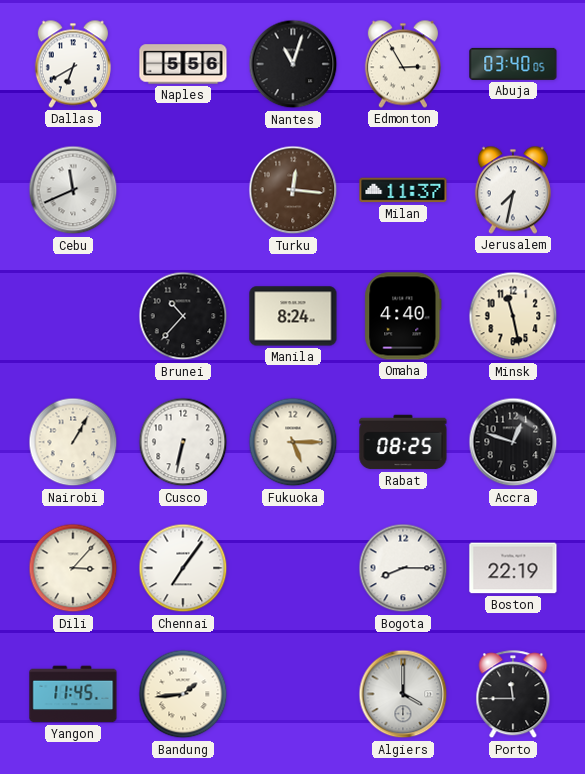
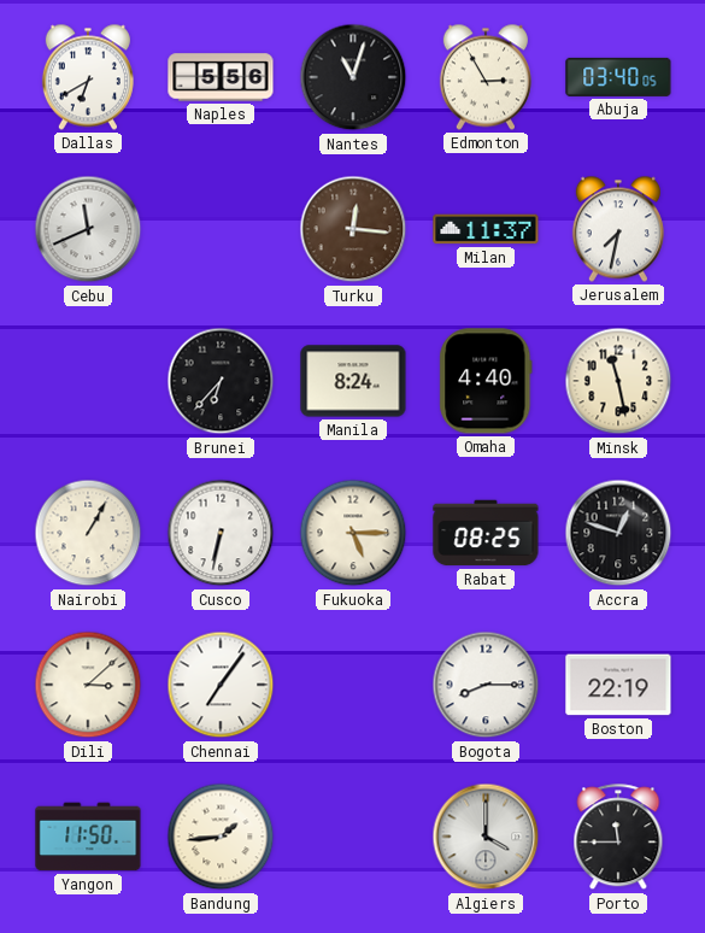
Brunei: 10:37 -> 6:37 (221, 381)
Dili: 3:07 -> 3:08 (88, 685)
Yangon: 11:45 -> 11:50 (88, 837)
